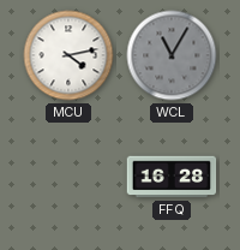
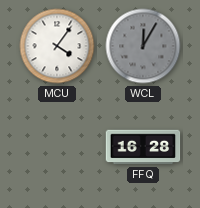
MCU: 4:13 -> 4:06 (57, 46)
WCL: 11:05 -> 12:05 (143, 46)
